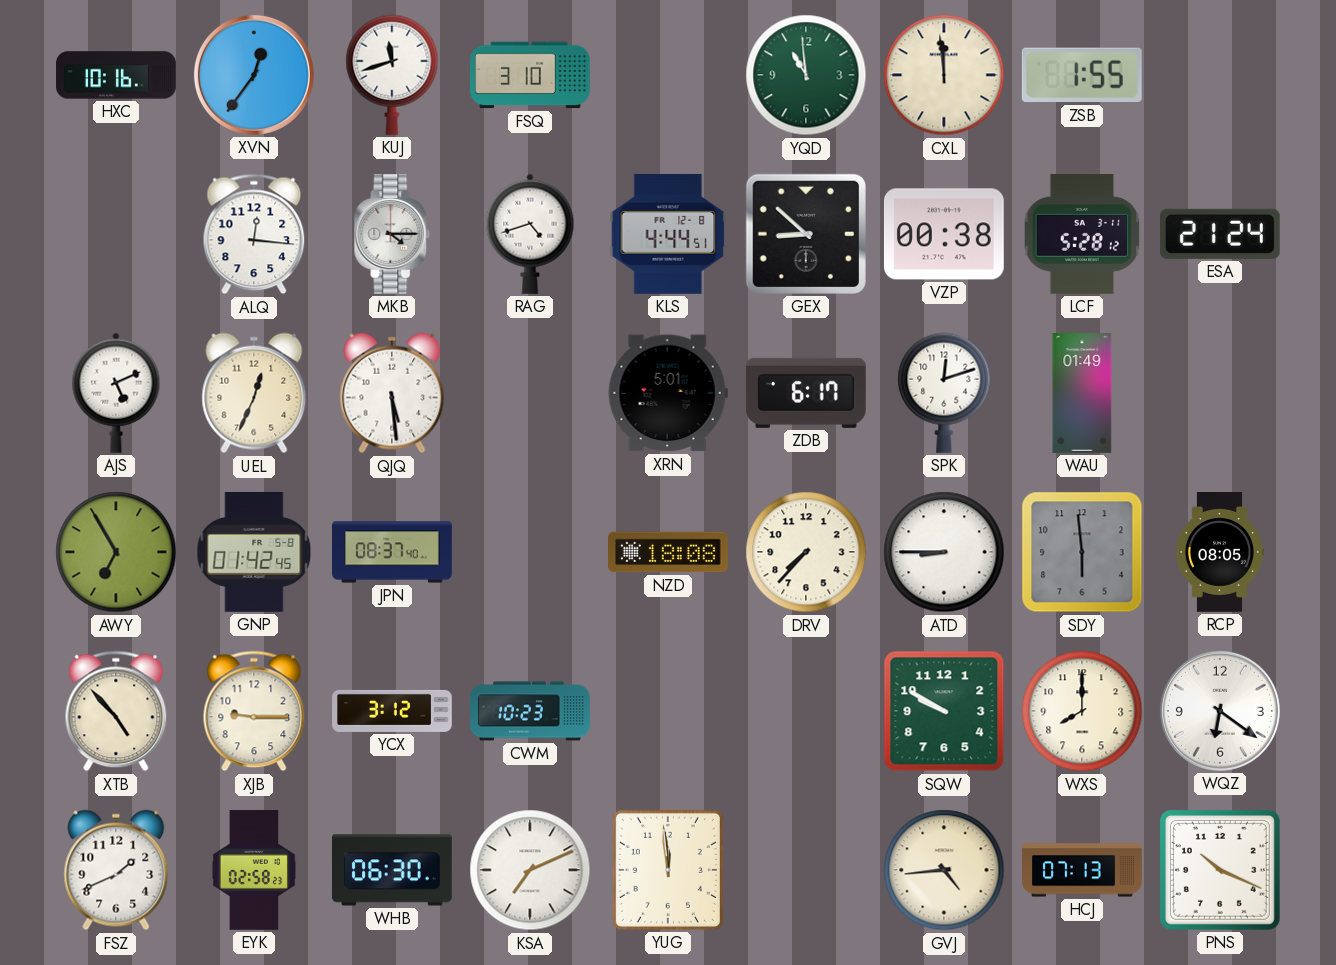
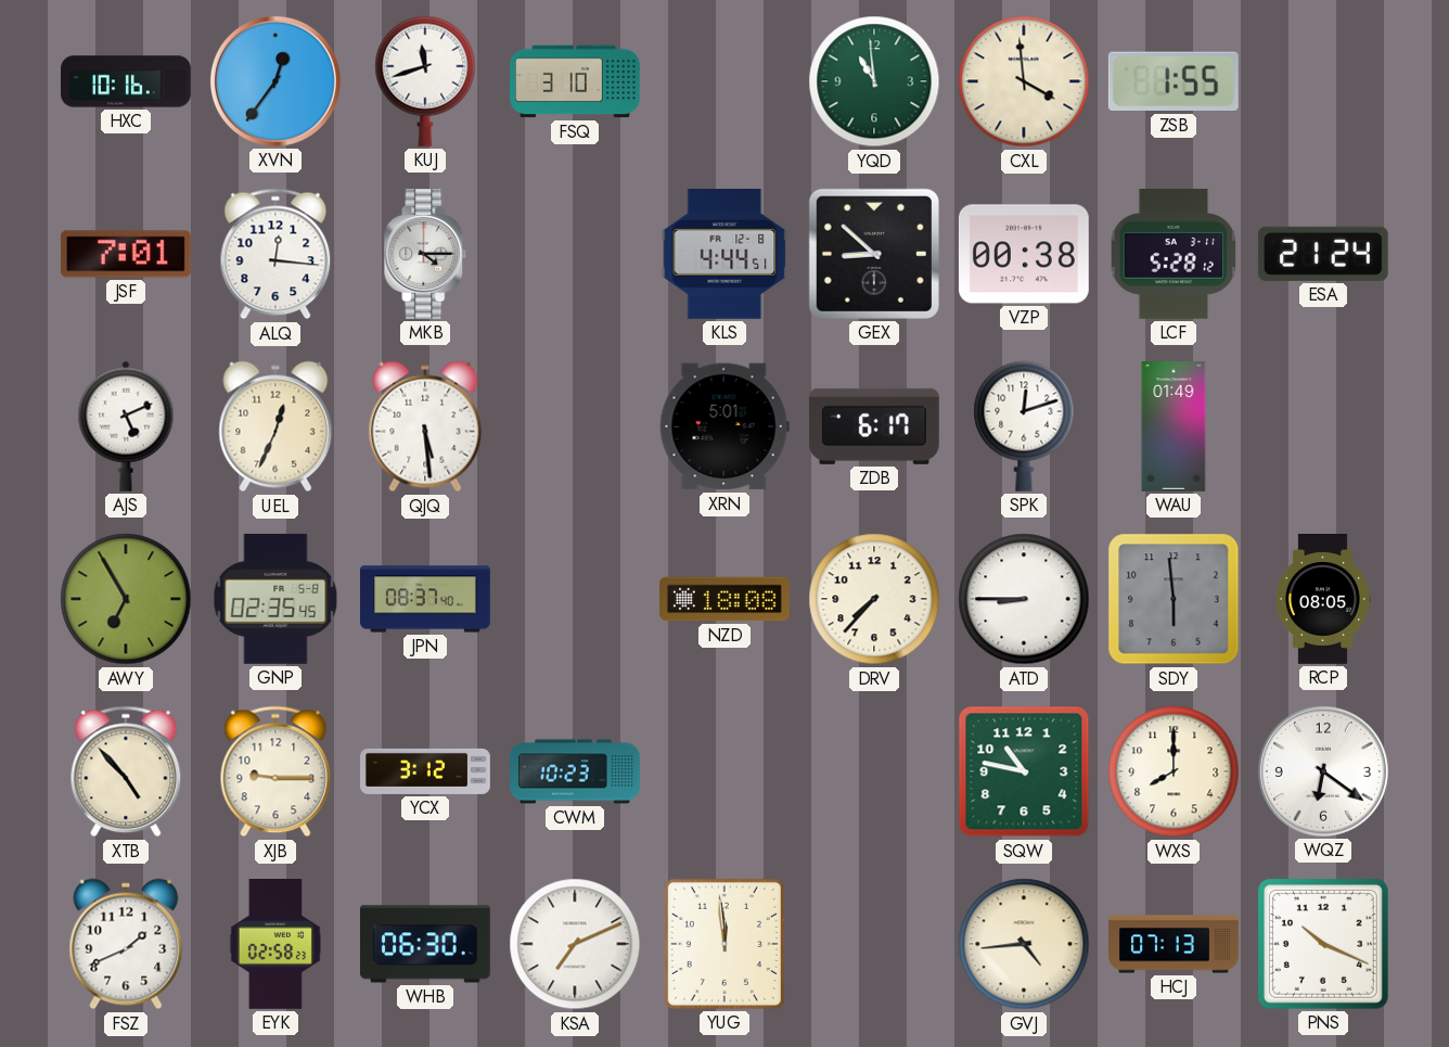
CXL: 11:59 -> 3:59 (1024, 81)
JSF: none -> 7:01 (126, 254)
RAG: 4:42 -> none (530, 234)
GNP: 01:42 -> 02:35 (275, 599)
SQW: 9:50 -> 10:47 (1024, 771)
